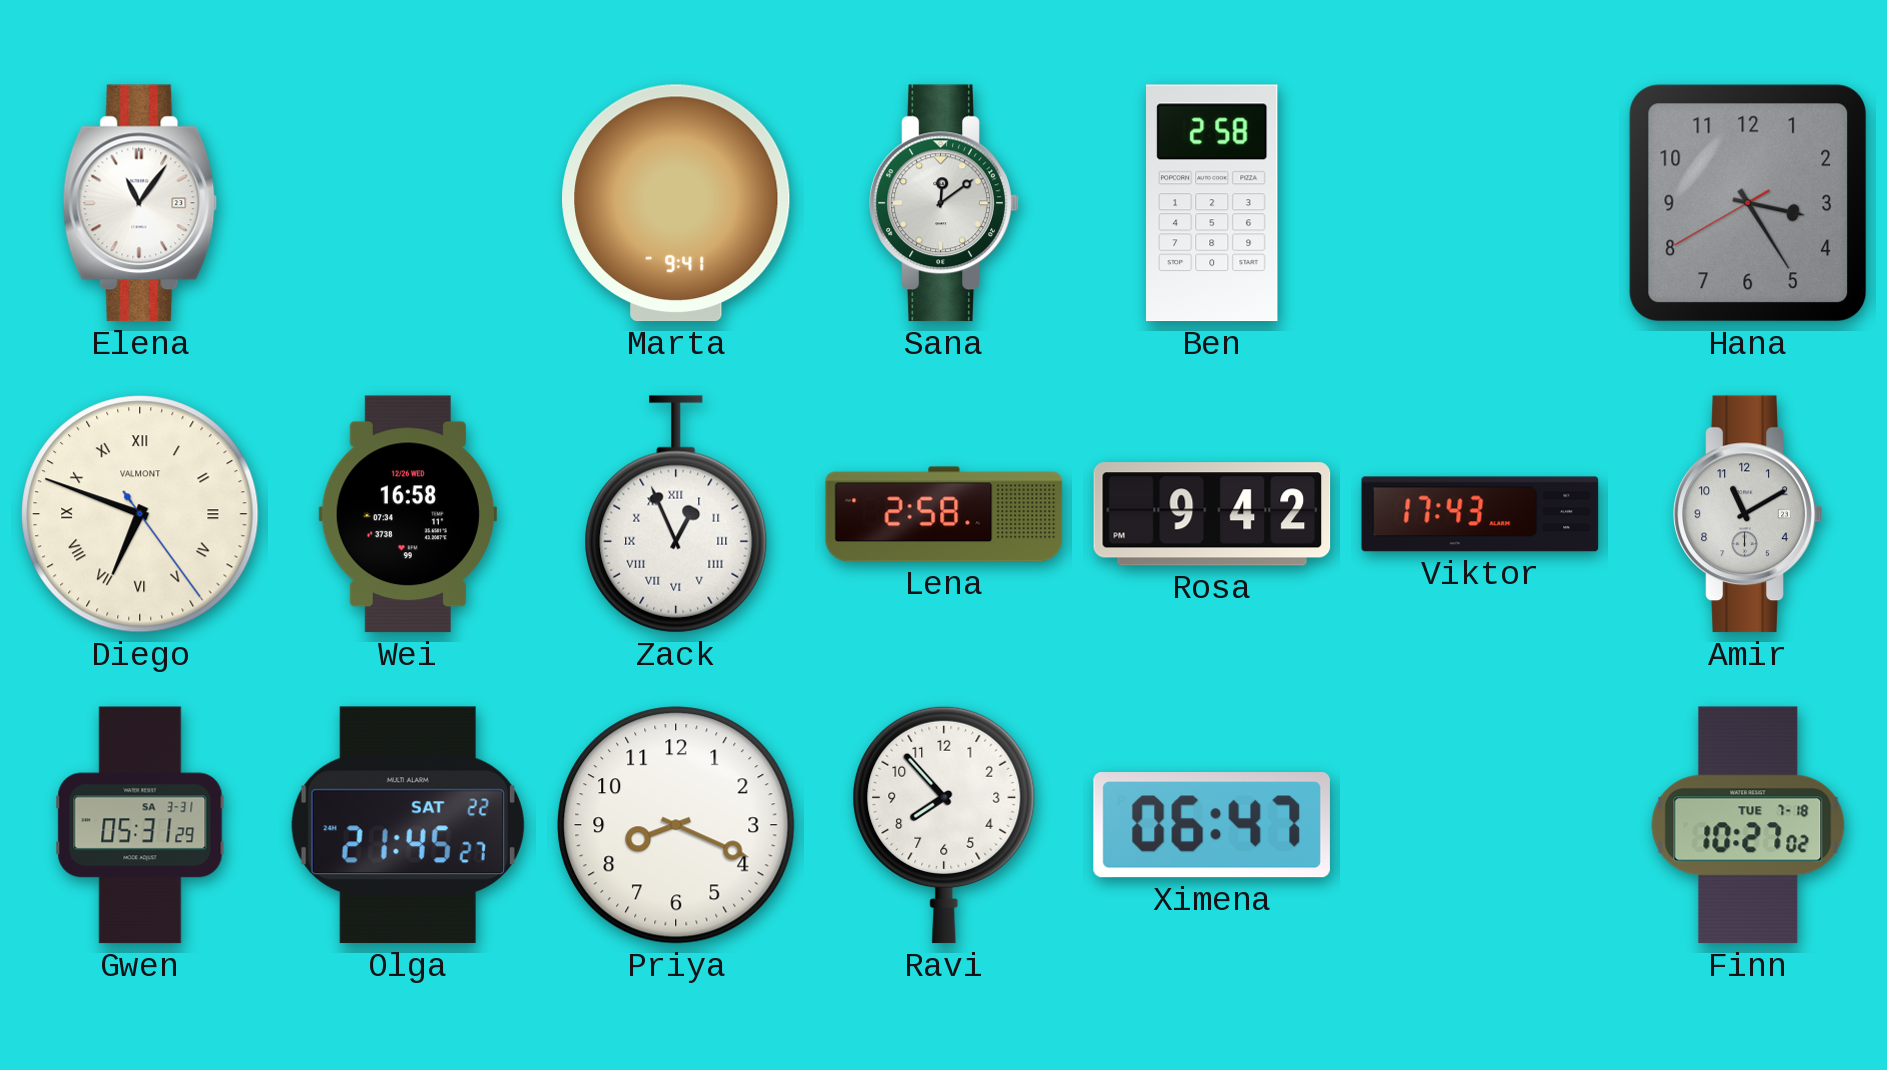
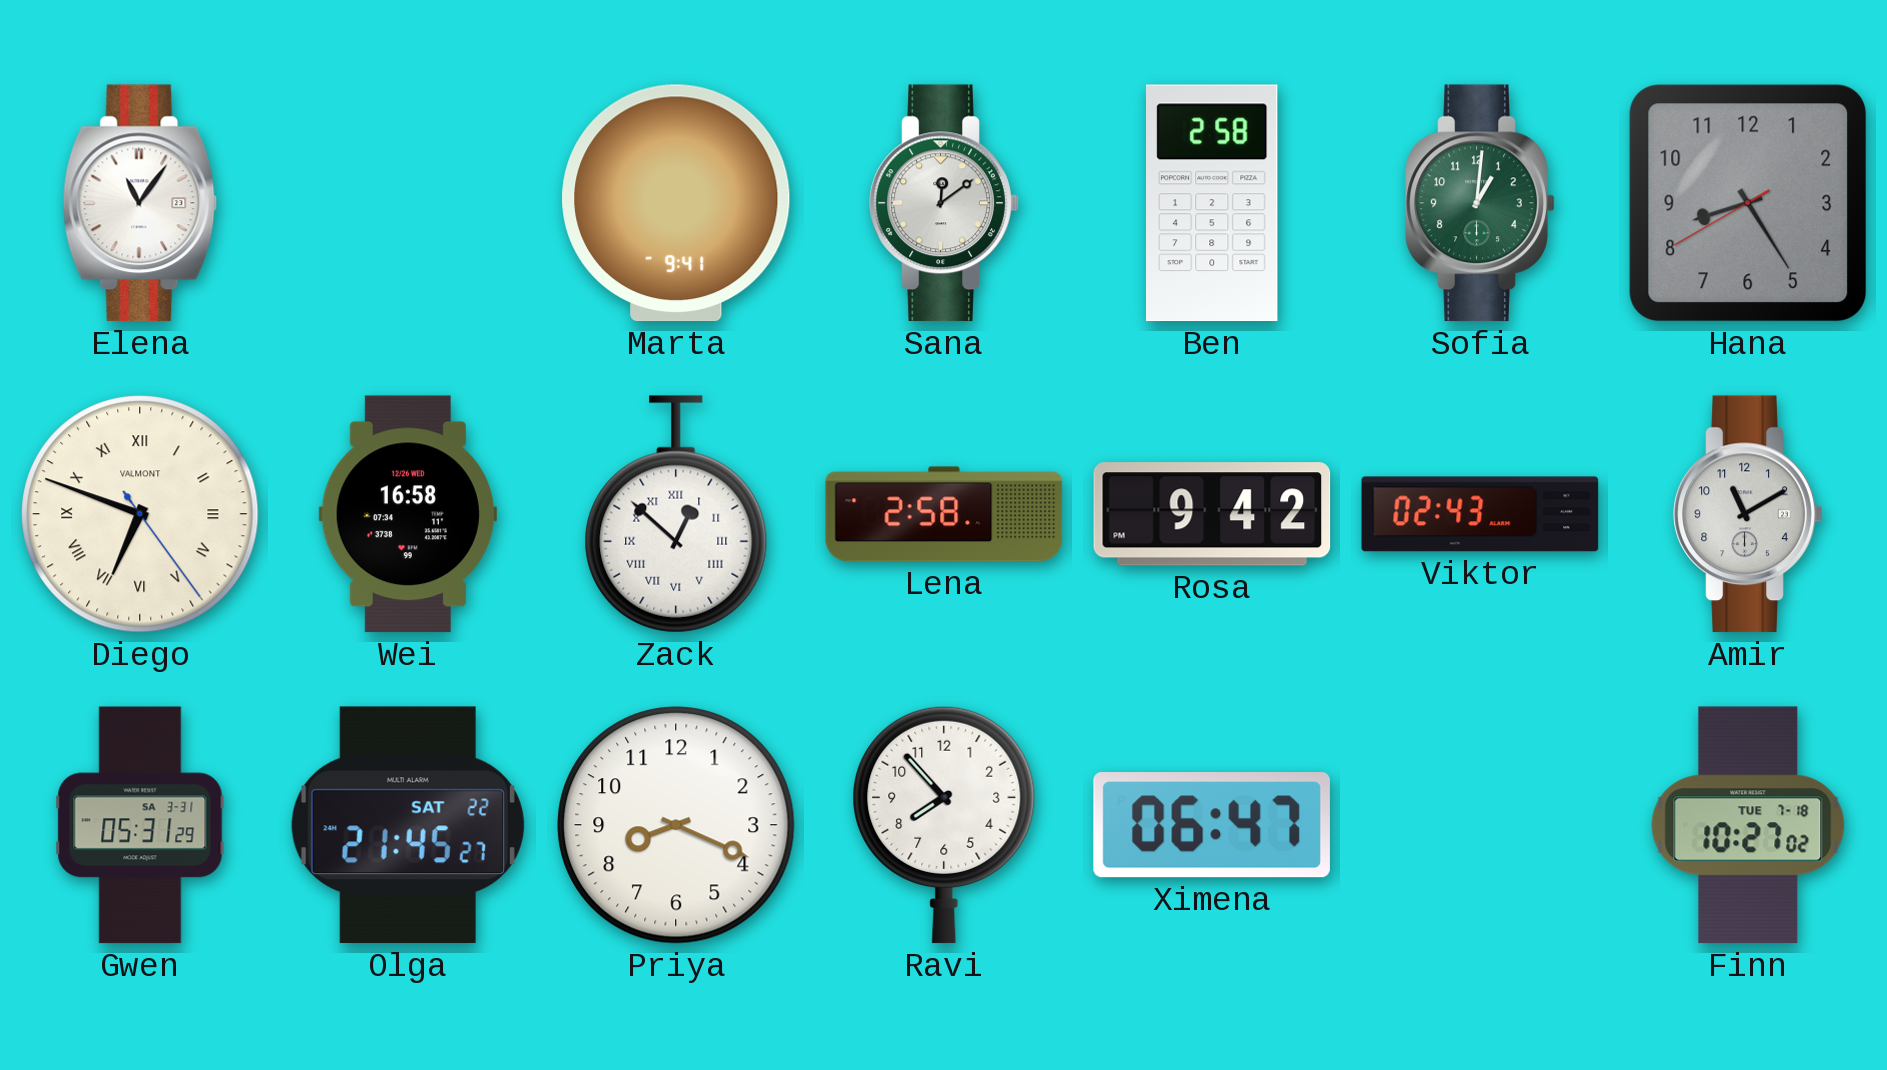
Sofia: none -> 1:01 (1480, 203)
Hana: 3:24 -> 8:24 (1748, 203)
Zack: 12:56 -> 12:52 (676, 514)
Viktor: 17:43 -> 02:43 (1480, 514)
